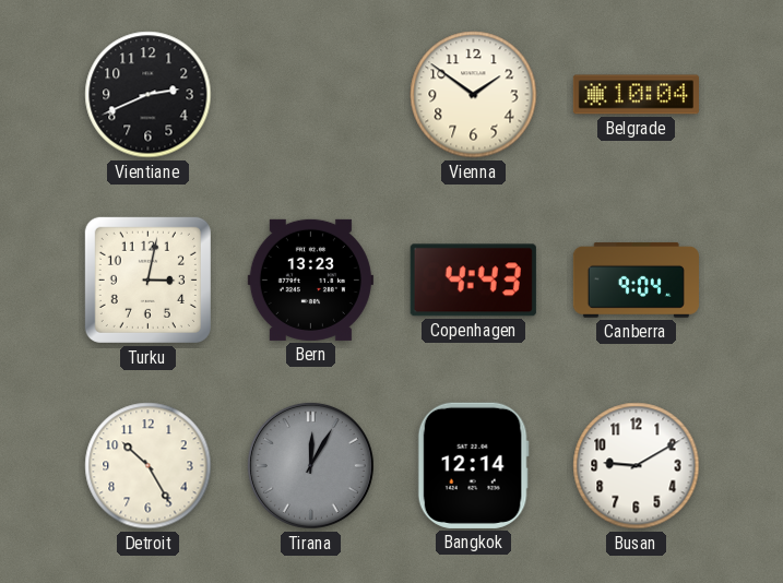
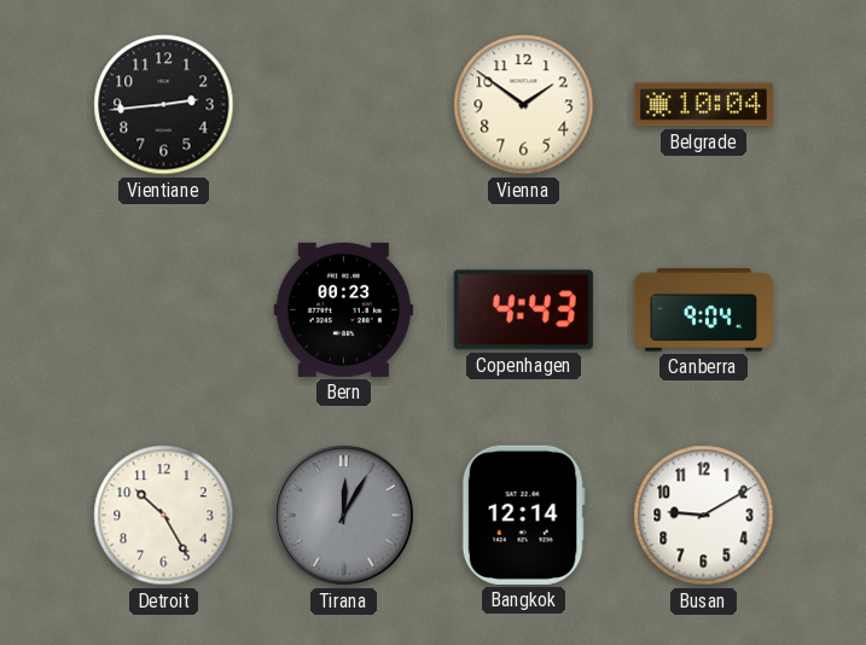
Vientiane: 2:41 -> 2:44 (164, 105)
Turku: 3:02 -> none (147, 279)
Bern: 13:23 -> 00:23 (343, 309)
